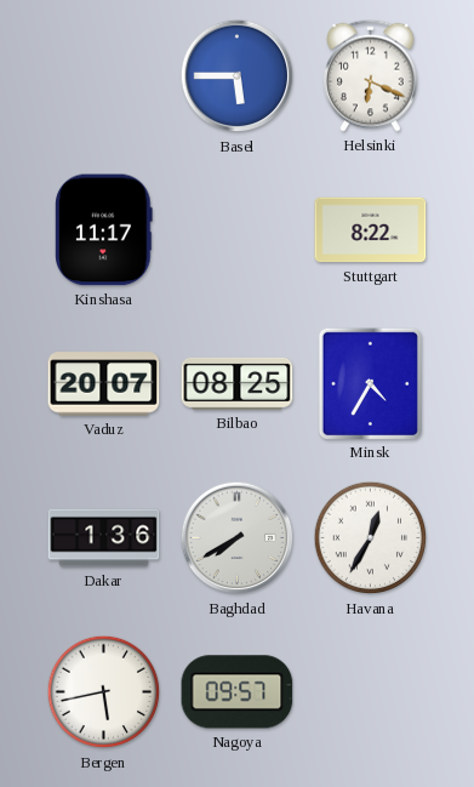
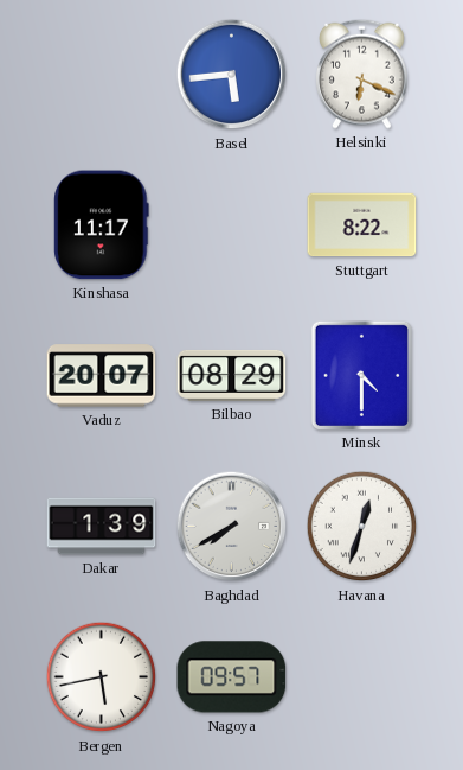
Basel: 5:45 -> 5:44 (232, 75)
Bilbao: 08:25 -> 08:29 (232, 375)
Minsk: 4:35 -> 4:30 (361, 375)
Dakar: 1:36 -> 1:39 (102, 527)
Havana: 12:35 -> 12:33 (362, 527)
